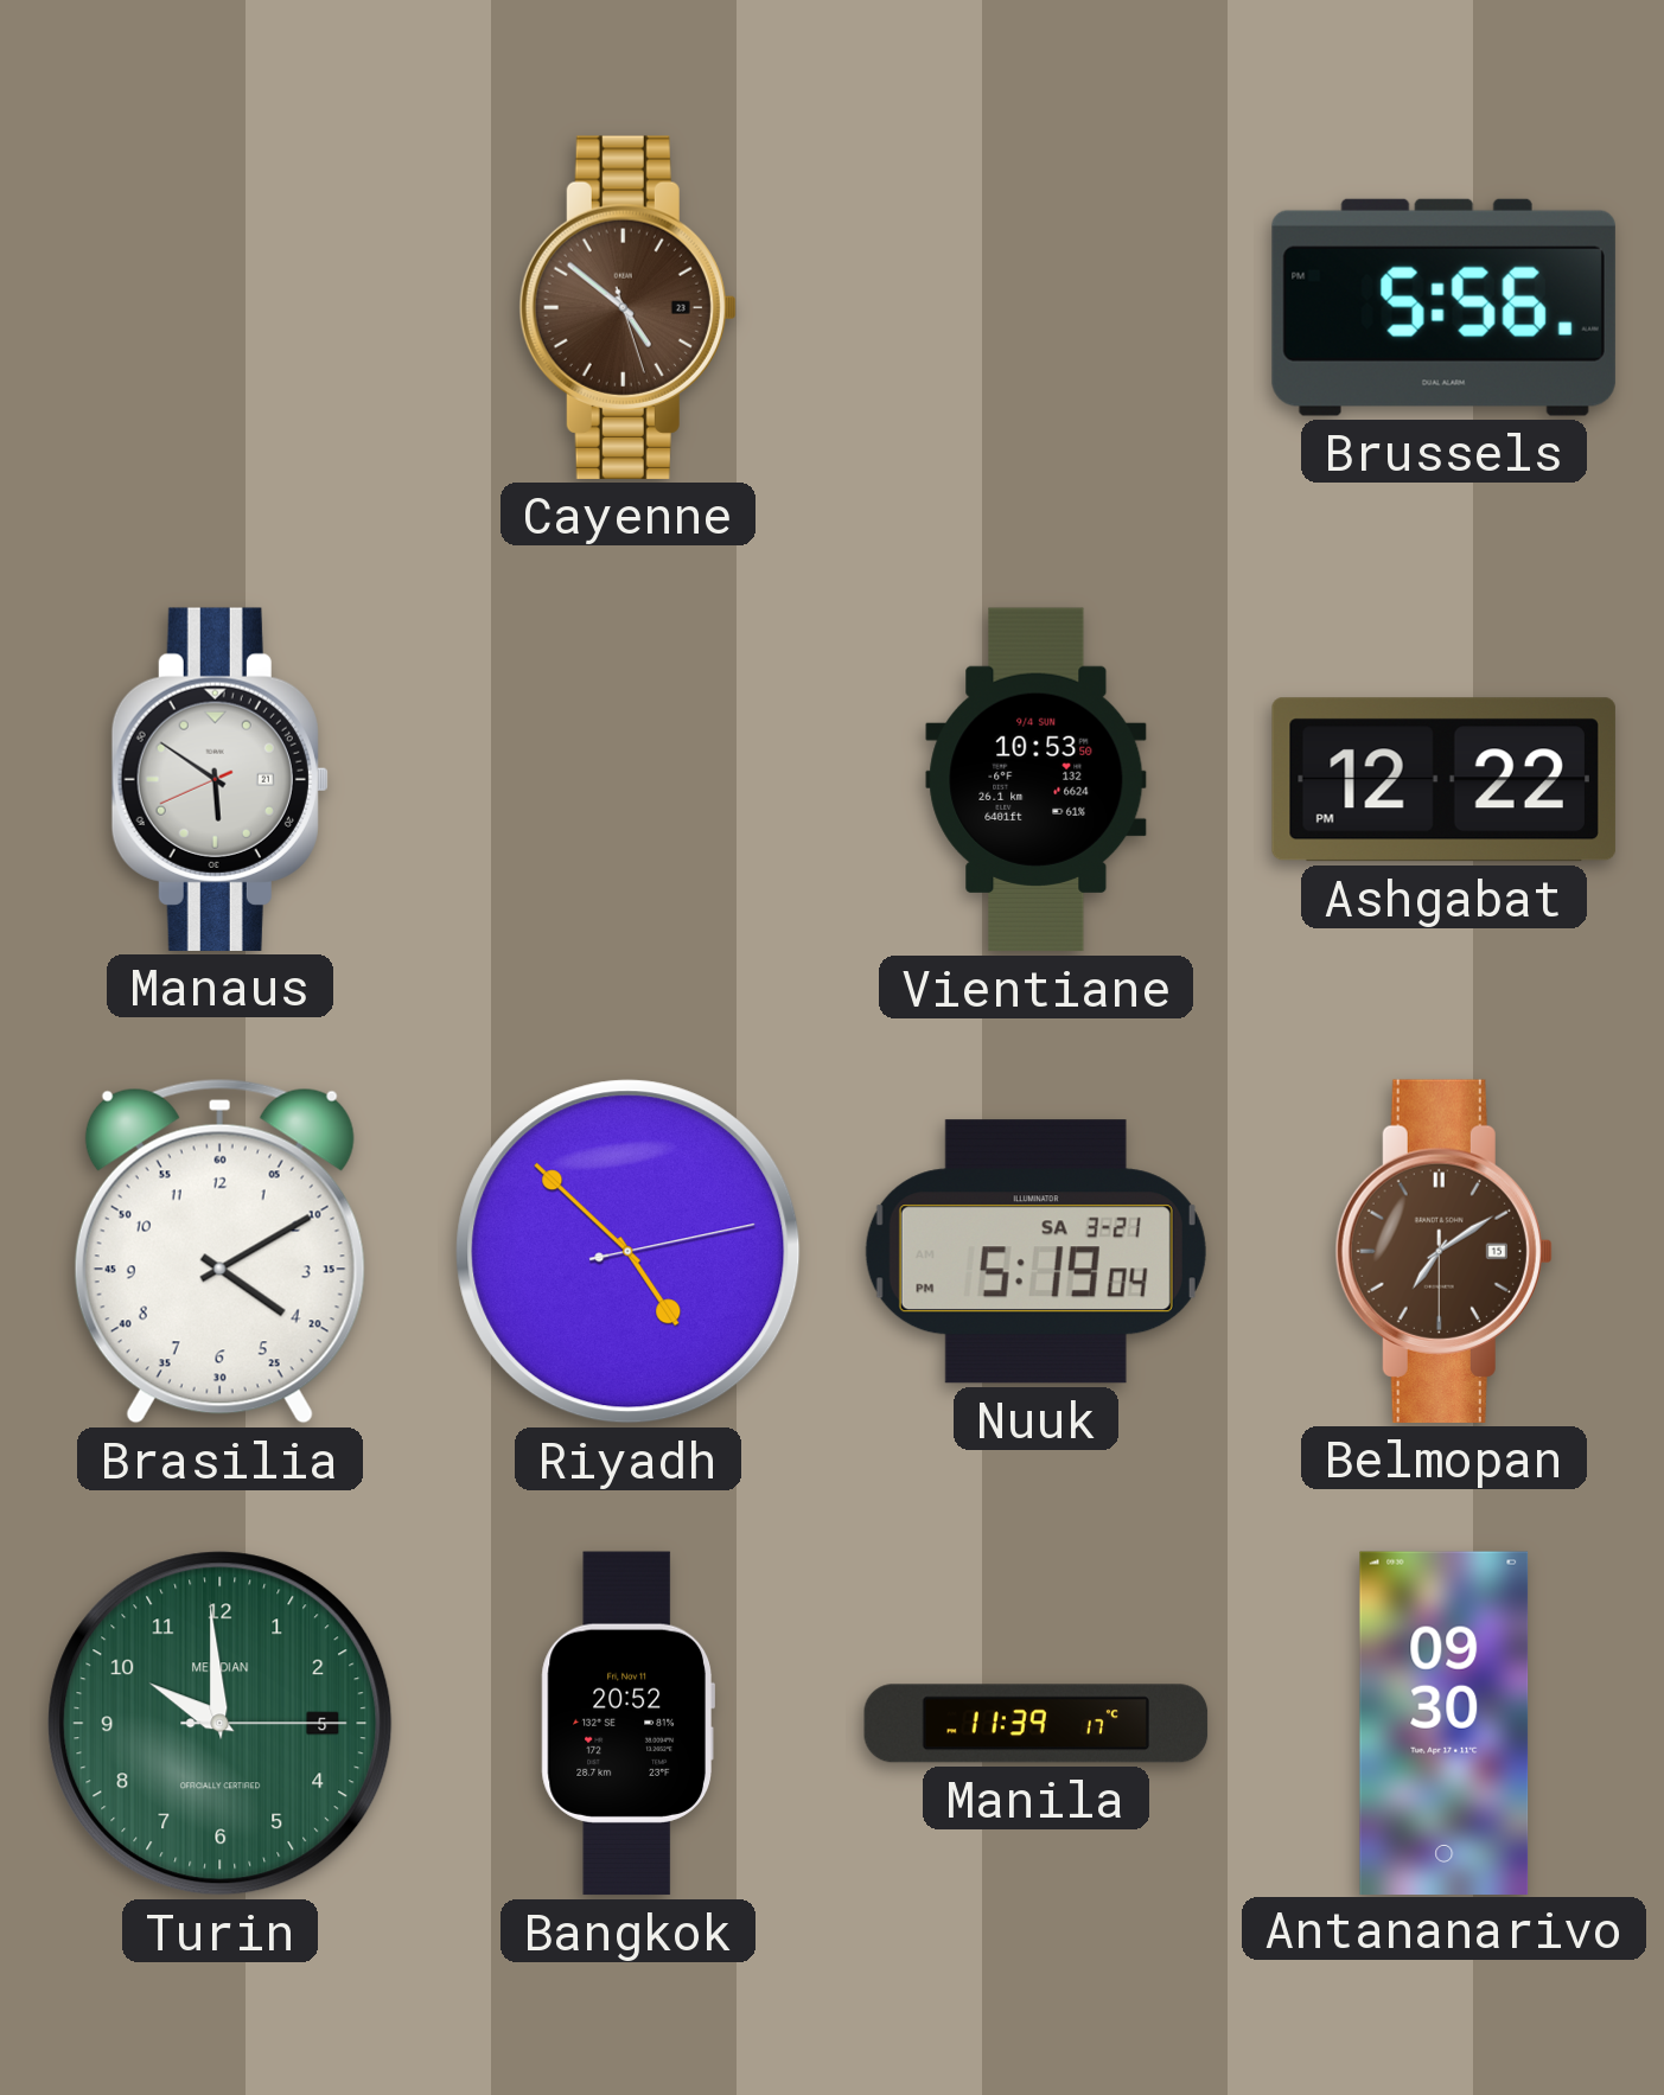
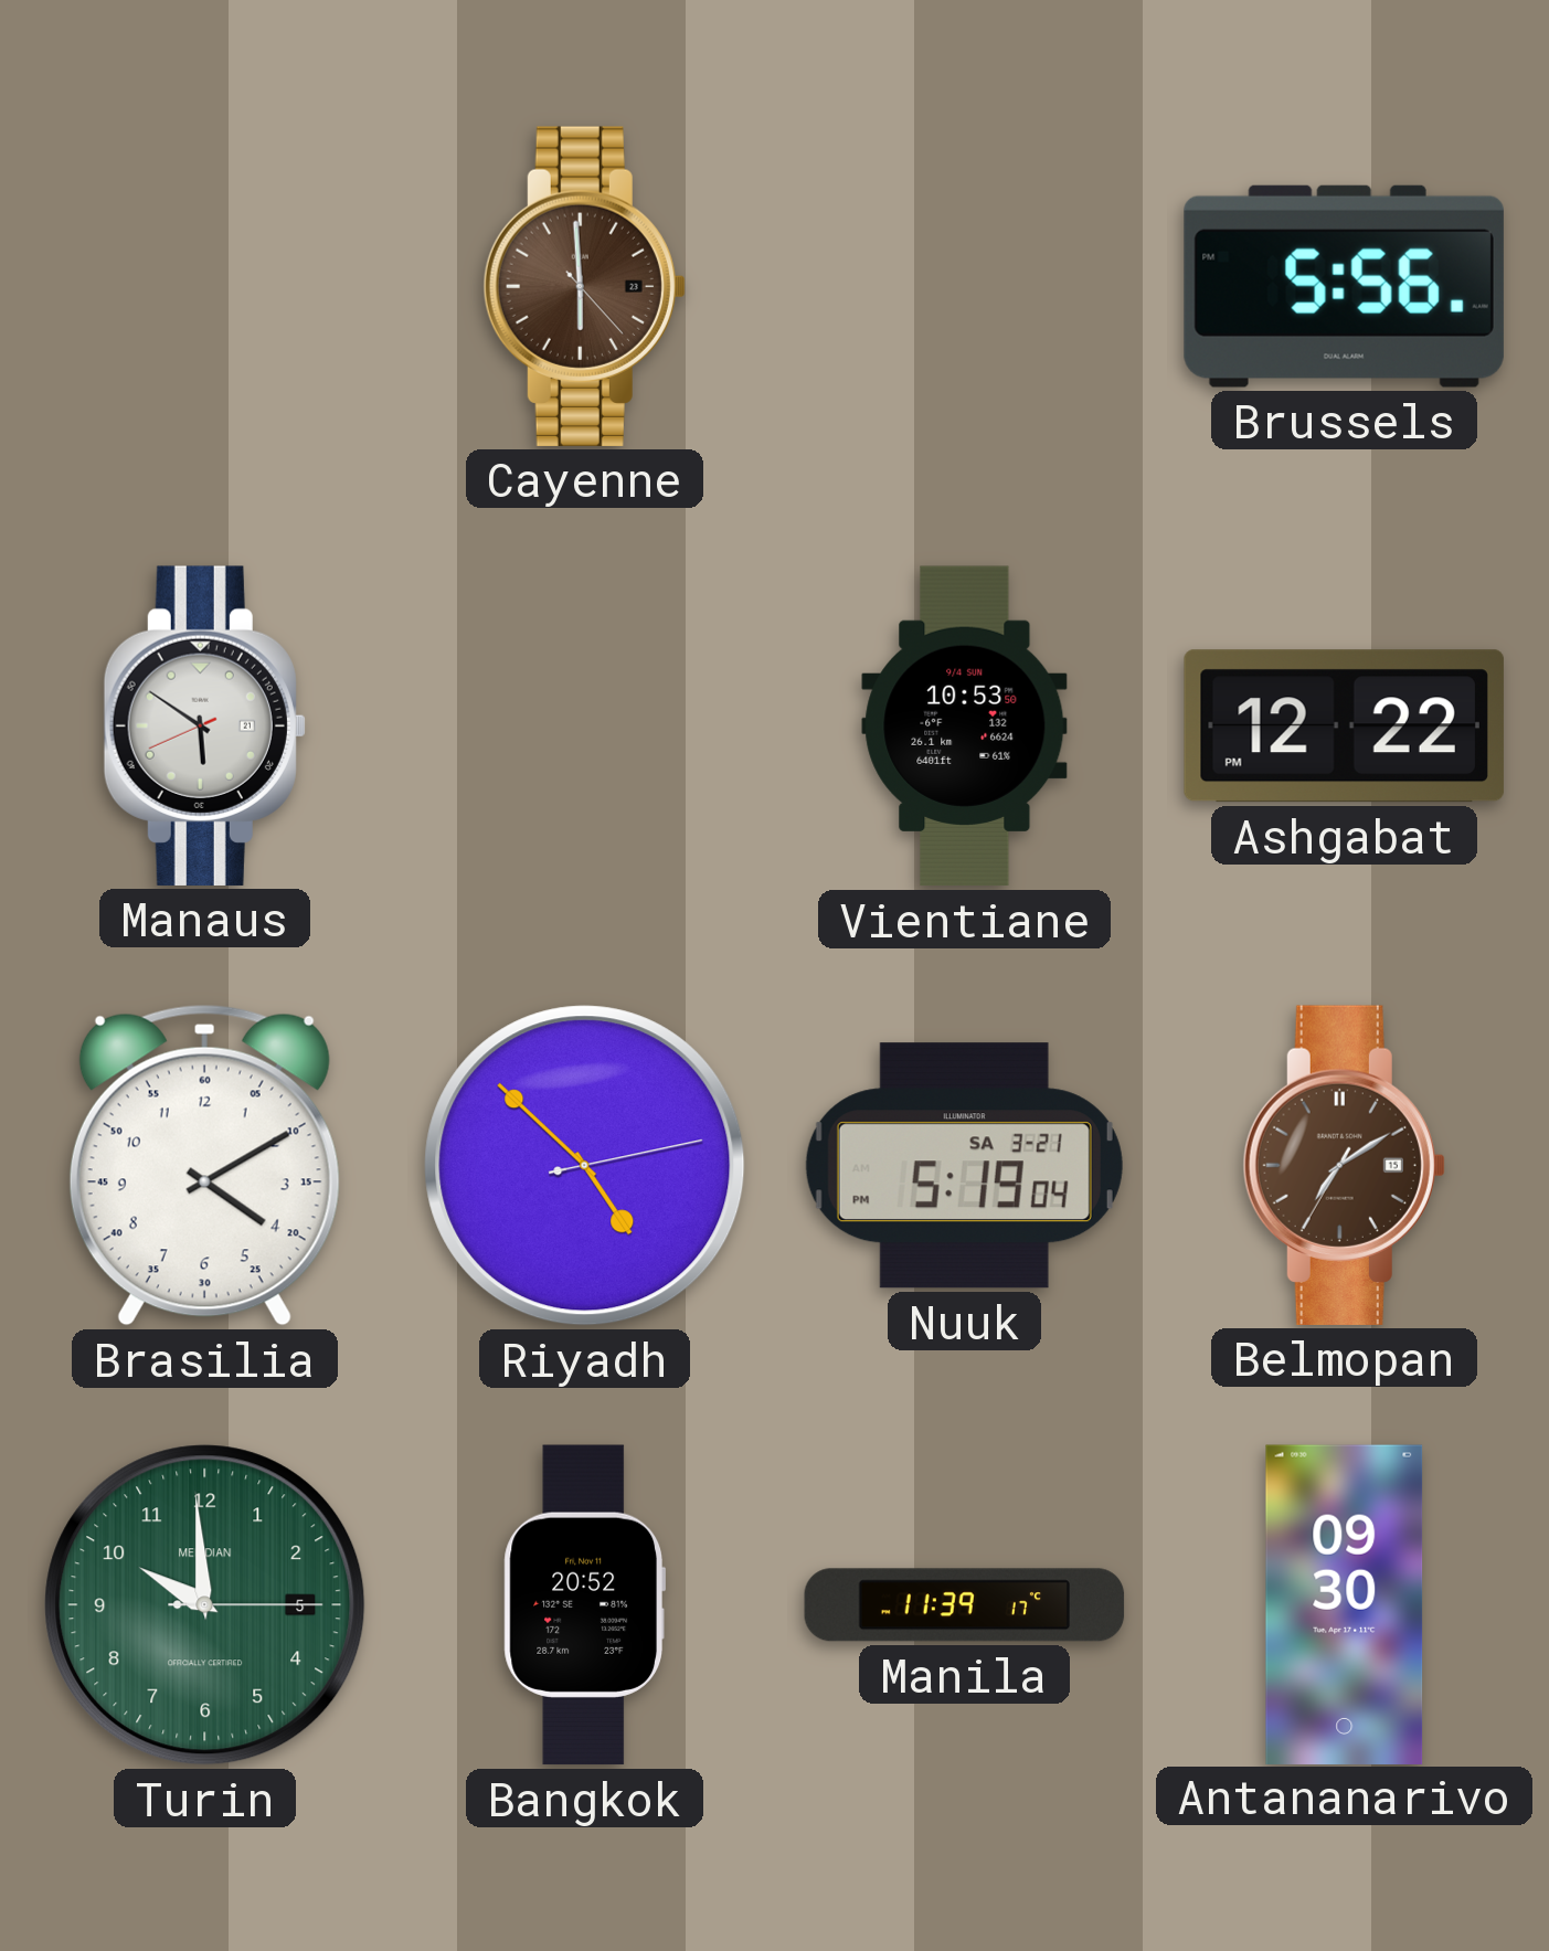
Cayenne: 4:51 -> 5:59 (584, 286)
Belmopan: 7:09:30 -> 7:09:35 (1344, 1165)
